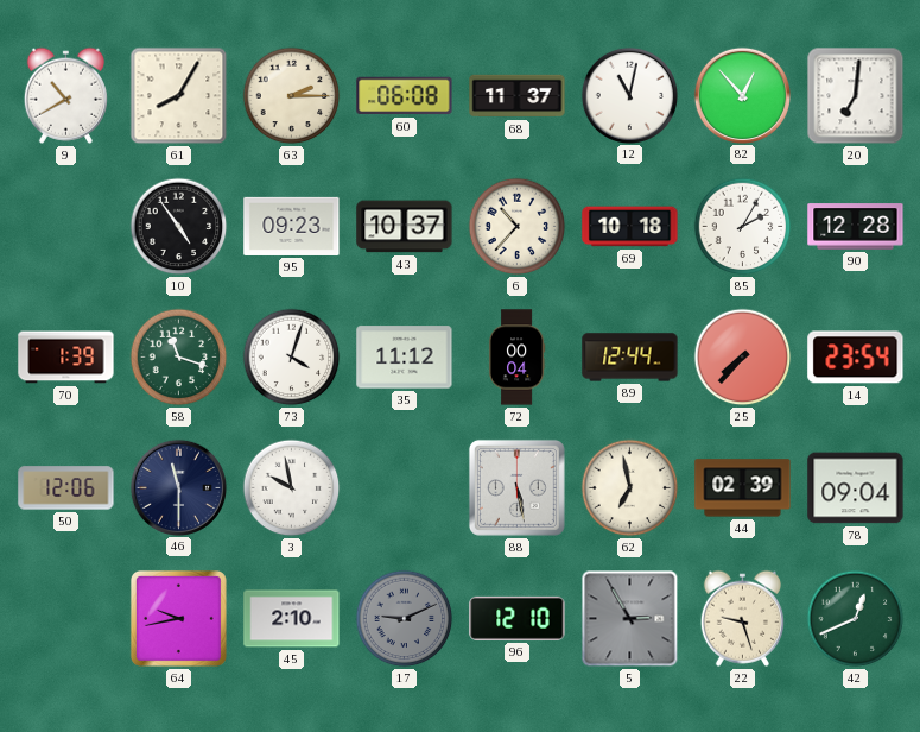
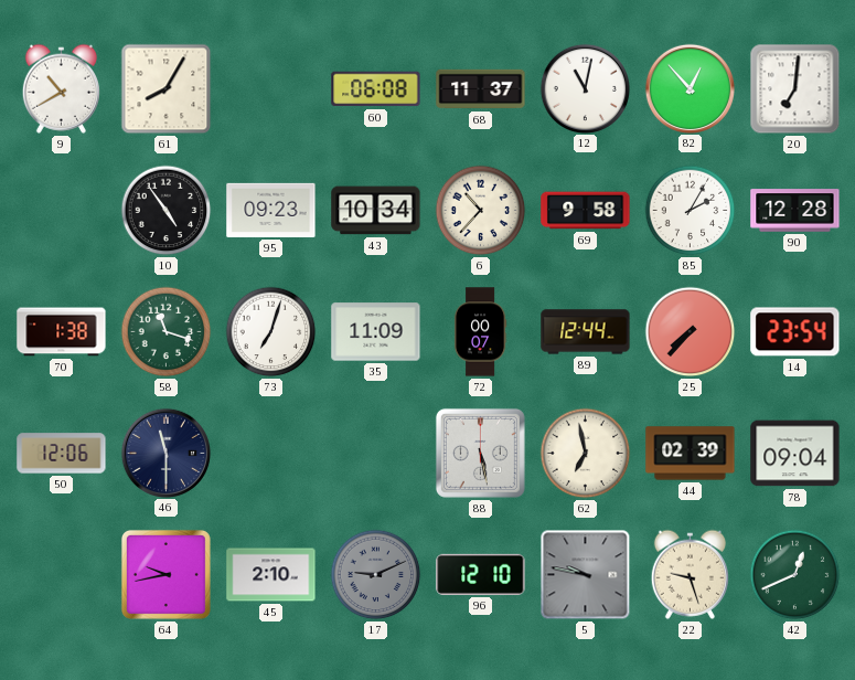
63: 2:15 -> none (292, 96)
43: 10:37 -> 10:34 (376, 211)
69: 10:18 -> 9:58 (586, 211)
70: 1:39 -> 1:38 (62, 332)
73: 4:03 -> 7:03 (271, 332)
35: 11:12 -> 11:09 (376, 332)
72: 00:04 -> 00:07 (480, 332)
3: 9:58 -> none (292, 488)
5: 2:55 -> 9:47 (586, 575)
